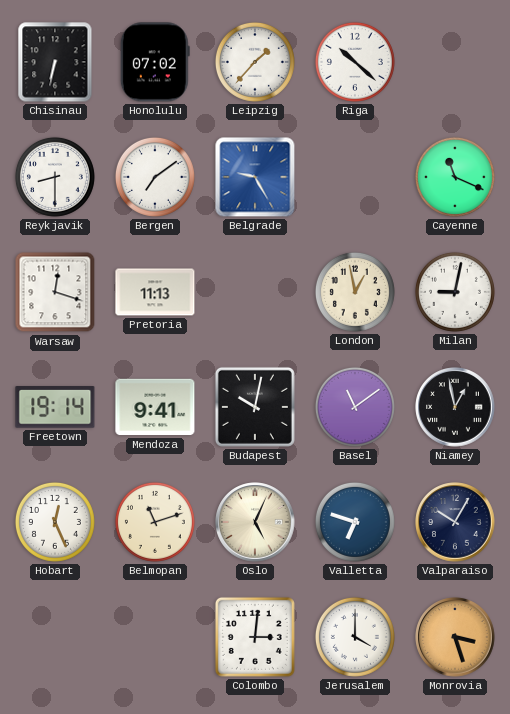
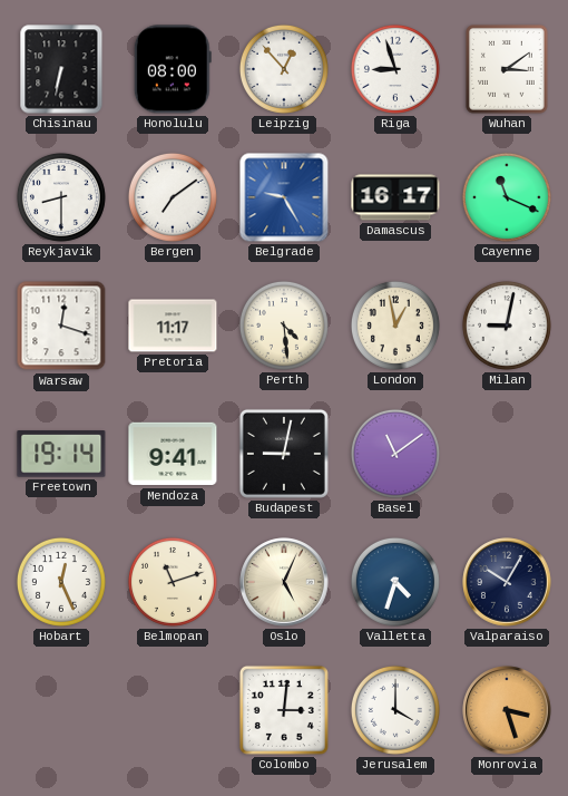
Honolulu: 07:02 -> 08:00 (173, 69)
Leipzig: 1:37 -> 12:53 (284, 69)
Riga: 10:22 -> 8:57 (395, 69)
Wuhan: none -> 3:09 (508, 70)
Damascus: none -> 16:17 (395, 197)
Pretoria: 11:13 -> 11:17 (173, 326)
Perth: none -> 4:29 (284, 326)
Budapest: 10:02 -> 9:02 (284, 454)
Niamey: 12:58 -> none (455, 407)
Valletta: 6:48 -> 4:33 (395, 582)
